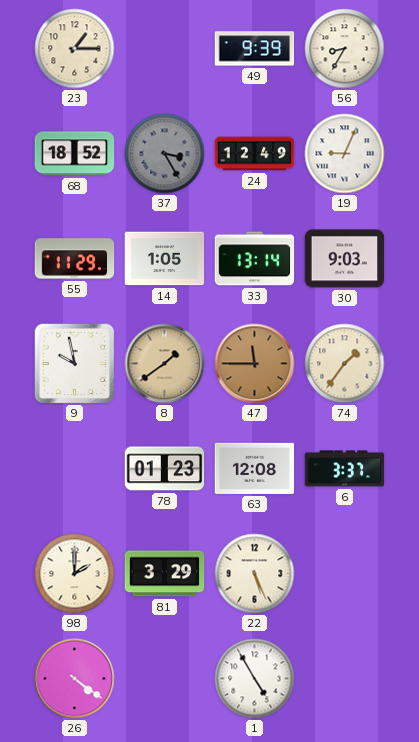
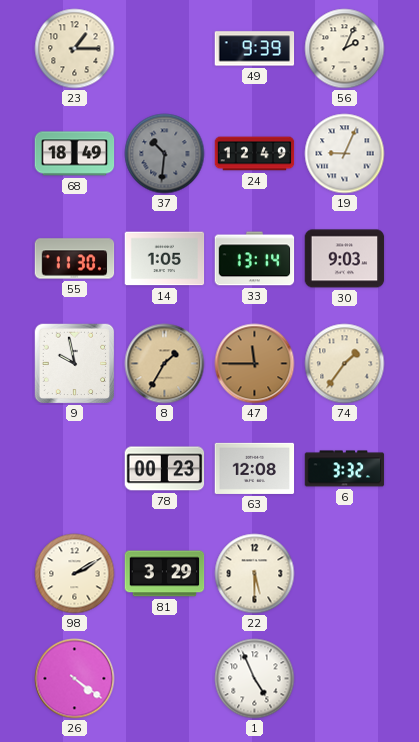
56: 8:35 -> 2:04 (345, 49)
68: 18:52 -> 18:49 (75, 154)
37: 3:25 -> 10:31 (165, 154)
55: 11:29 -> 11:30 (75, 259)
8: 1:39 -> 1:35 (165, 364)
78: 01:23 -> 00:23 (165, 469)
6: 3:37 -> 3:32 (345, 469)
98: 2:00 -> 2:10 (75, 574)
22: 5:26 -> 5:30 (255, 574)
1: 4:55 -> 4:56 (255, 679)
